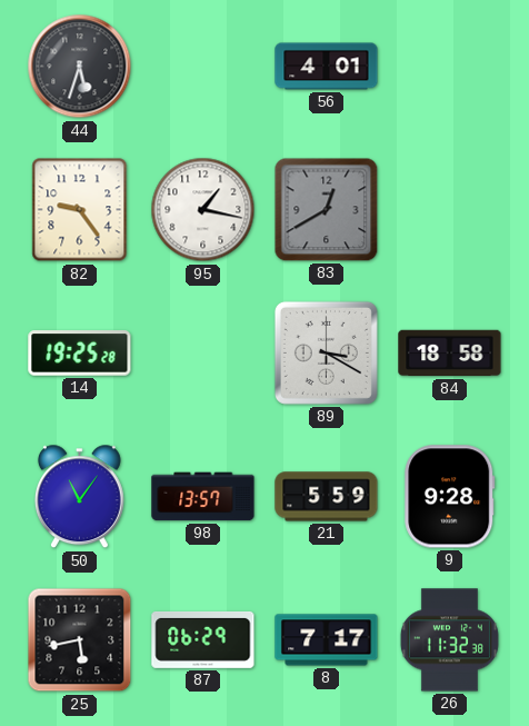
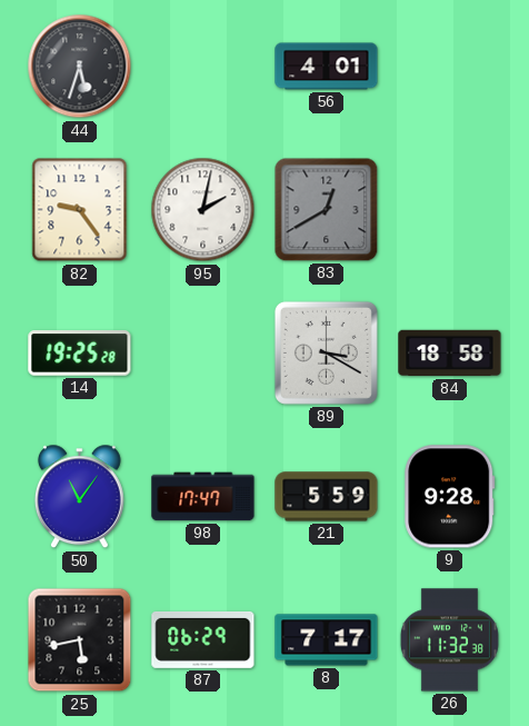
95: 1:17 -> 2:02 (203, 210)
98: 13:57 -> 17:47 (203, 497)
